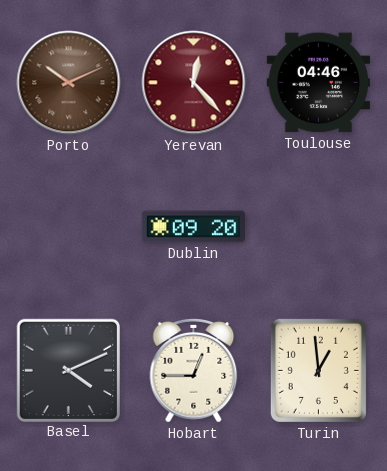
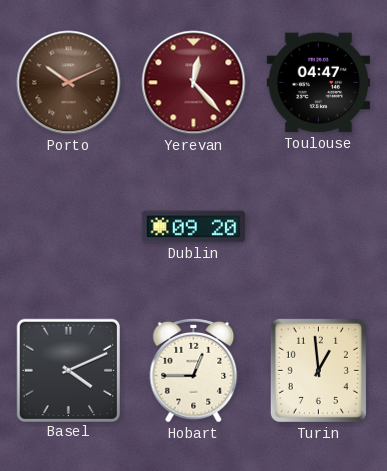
Toulouse: 04:46 -> 04:47 (319, 83)
